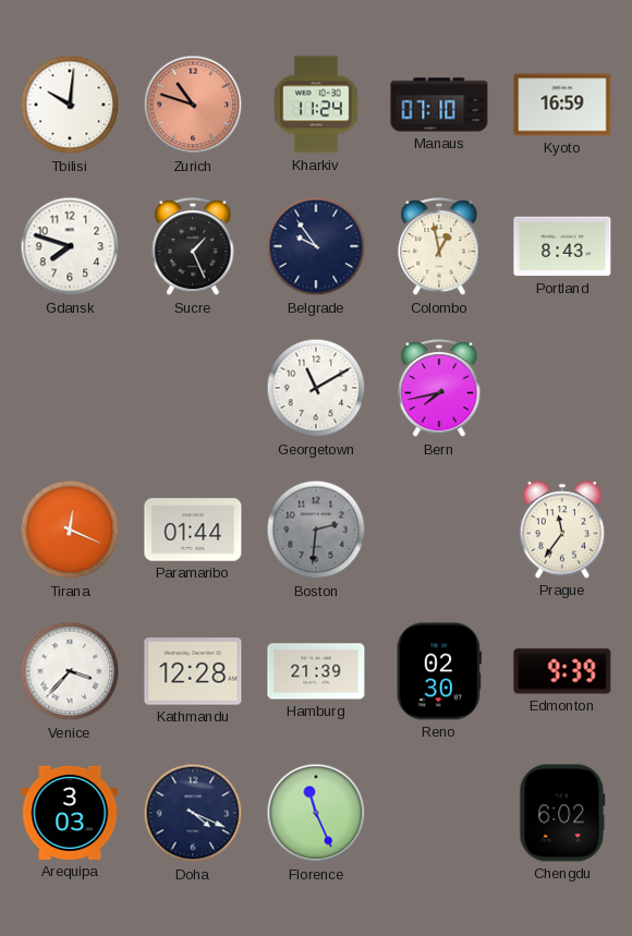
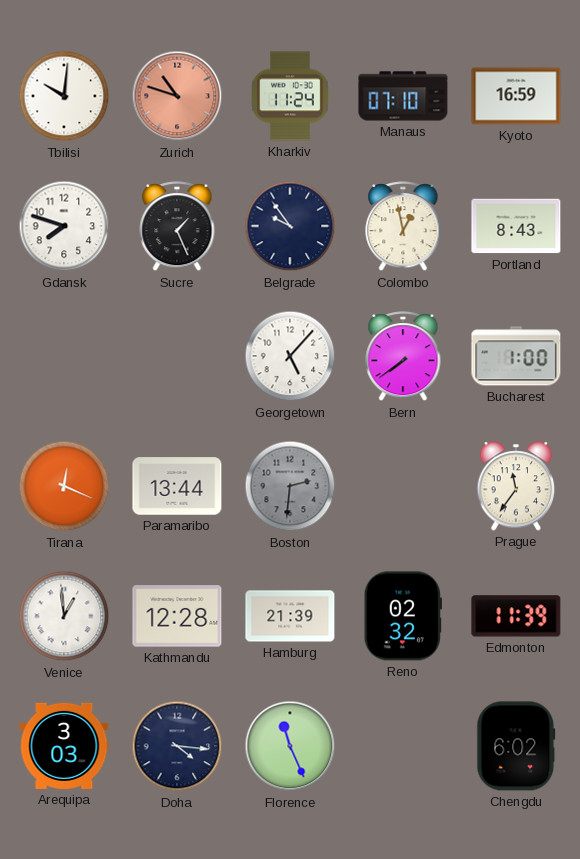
Georgetown: 11:10 -> 5:07 (290, 356)
Bern: 7:43 -> 7:39 (403, 357)
Bucharest: none -> 1:00 (516, 356)
Paramaribo: 01:44 -> 13:44 (177, 486)
Venice: 3:37 -> 12:59 (64, 616)
Reno: 02:30 -> 02:32 (403, 616)
Edmonton: 9:39 -> 11:39 (516, 616)
Doha: 4:19 -> 4:16 (177, 746)
